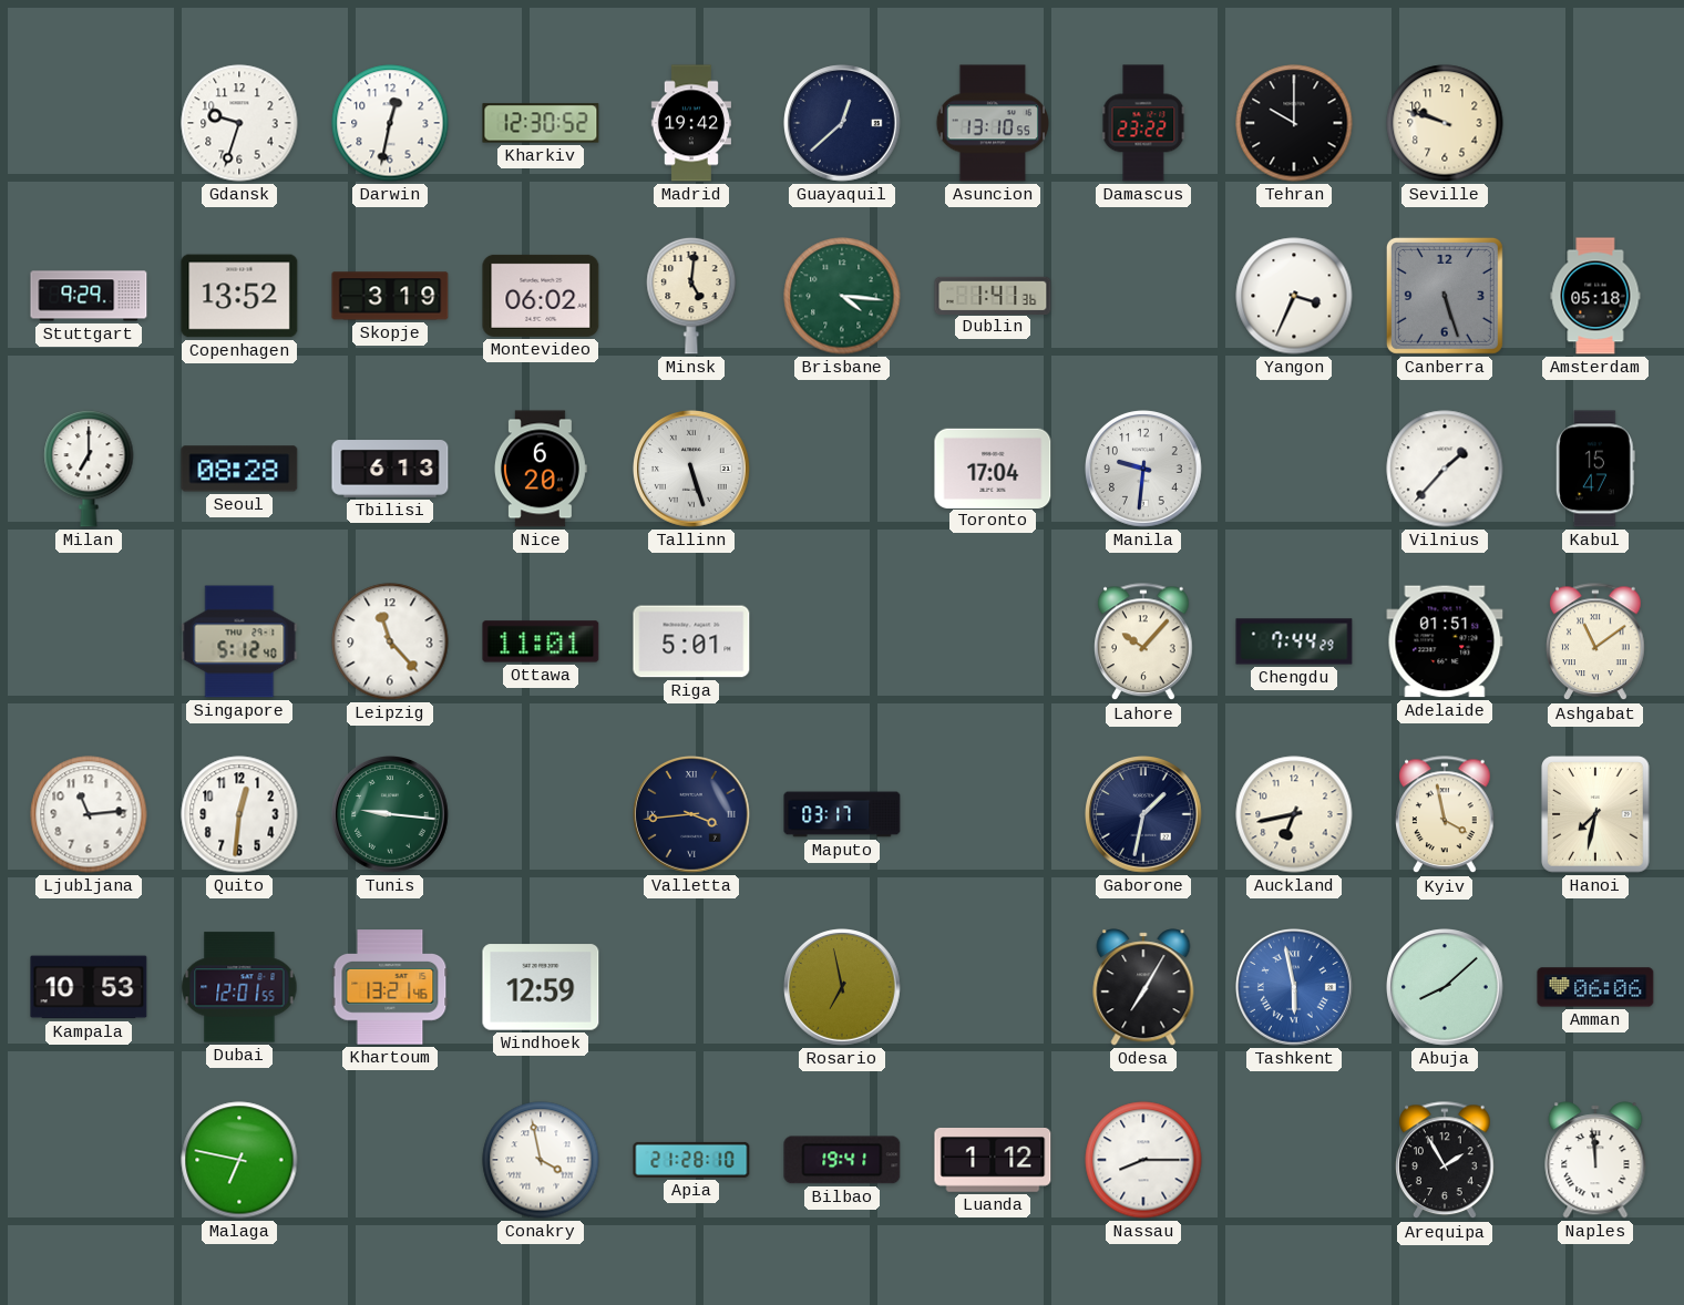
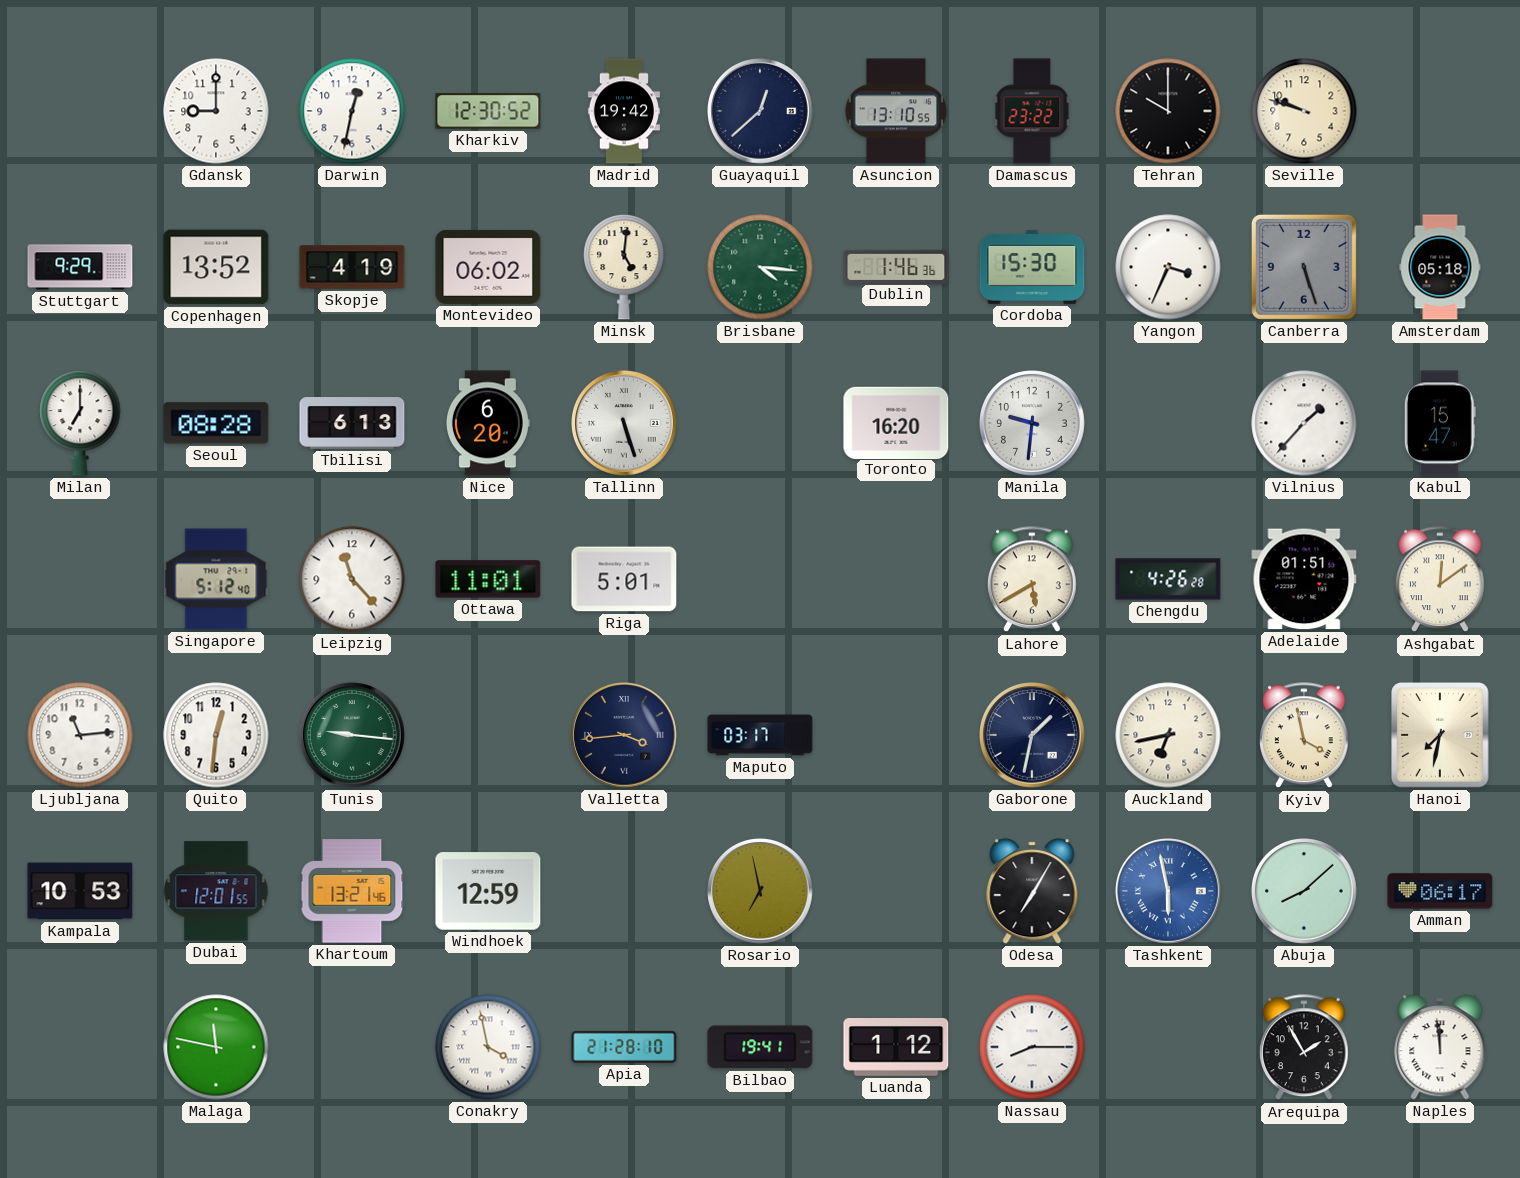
Gdansk: 9:33 -> 9:00 (216, 111)
Skopje: 3:19 -> 4:19 (352, 267)
Dublin: 1:41 -> 1:46 (896, 266)
Cordoba: none -> 15:30 (1032, 267)
Toronto: 17:04 -> 16:20 (896, 422)
Lahore: 10:07 -> 5:40 (1032, 580)
Chengdu: 7:44 -> 4:26 (1168, 579)
Ashgabat: 11:09 -> 12:09 (1440, 580)
Amman: 06:06 -> 06:17 (1440, 891)
Malaga: 6:47 -> 11:47 (216, 1047)
